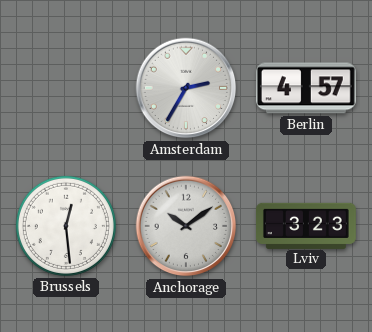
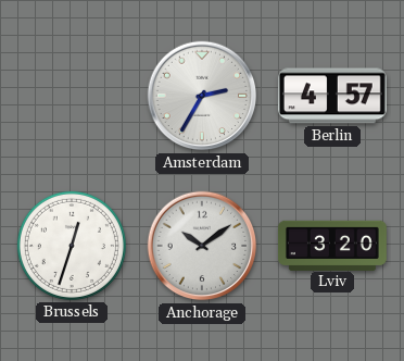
Brussels: 12:29 -> 12:33 (72, 246)
Lviv: 3:23 -> 3:20 (333, 245)
